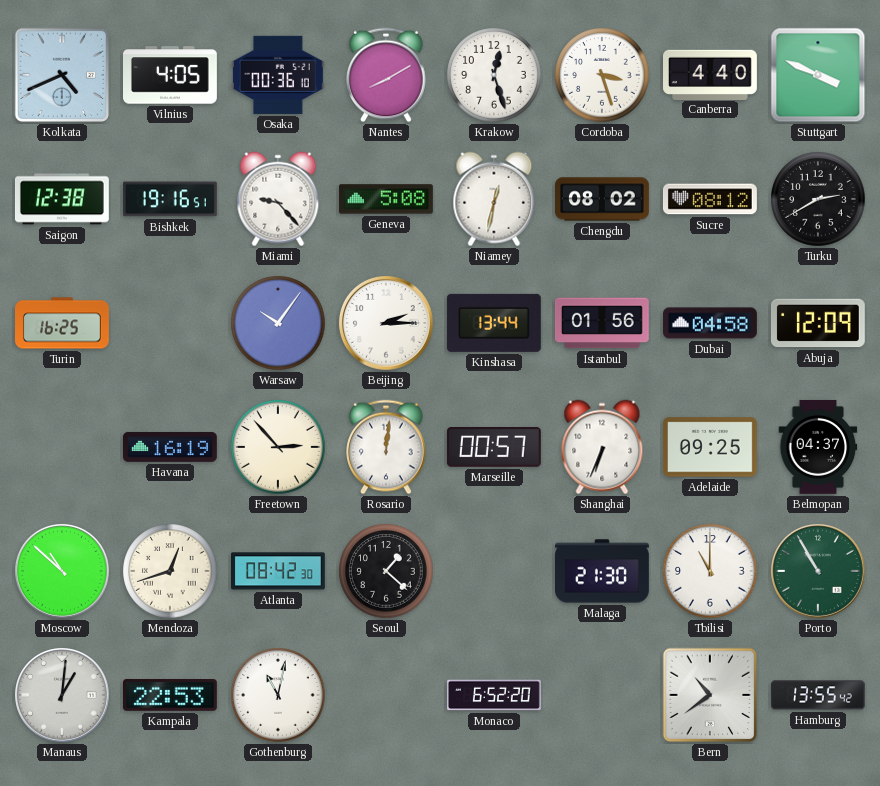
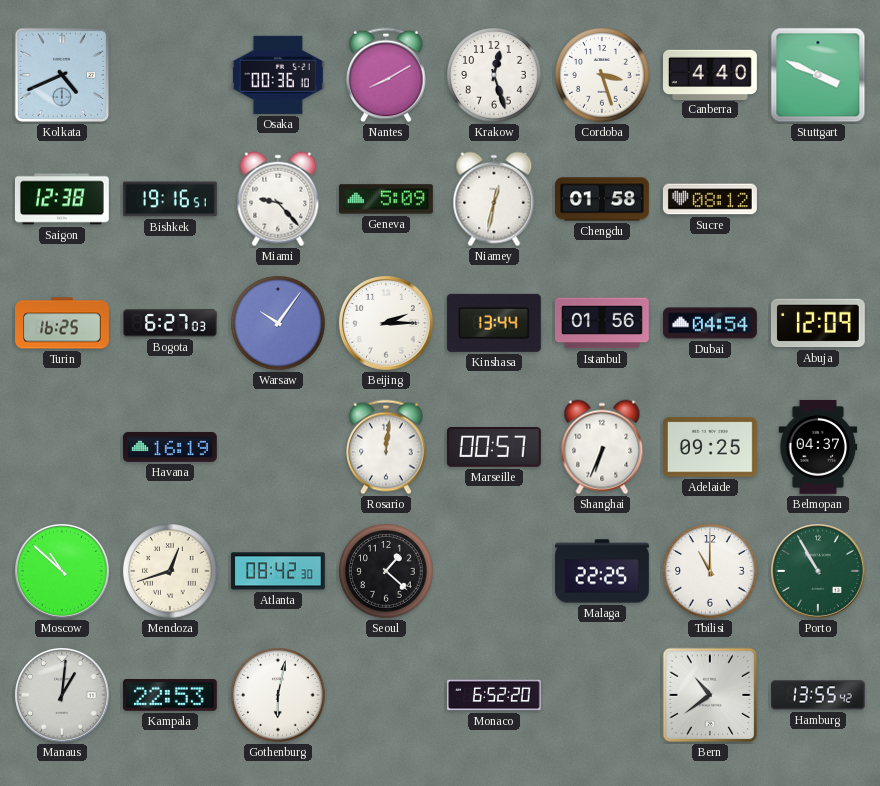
Vilnius: 4:05 -> none (171, 75)
Geneva: 5:08 -> 5:09 (387, 199)
Chengdu: 08:02 -> 01:58 (603, 199)
Turku: 2:40 -> none (818, 199)
Bogota: none -> 6:27 (170, 323)
Dubai: 04:58 -> 04:54 (711, 323)
Freetown: 2:53 -> none (278, 447)
Malaga: 21:30 -> 22:25 (603, 571)
Gothenburg: 11:02 -> 6:02 (278, 695)
